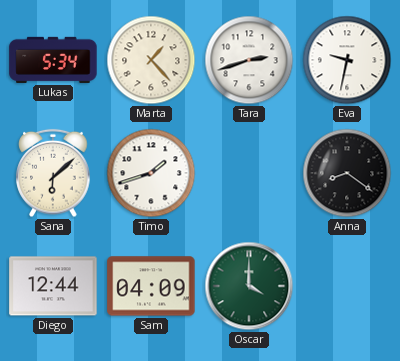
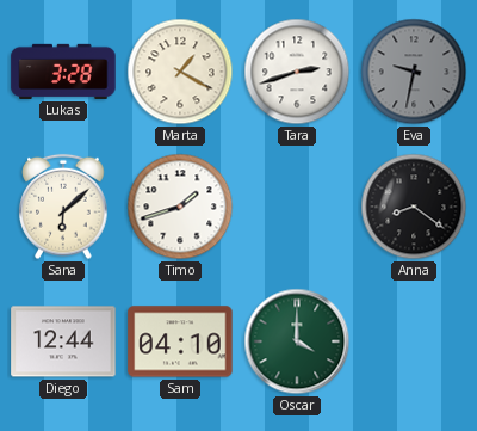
Lukas: 5:34 -> 3:28 (63, 72)
Marta: 1:23 -> 1:20 (180, 72)
Eva dial: white -> grey (414, 72)
Sam: 04:09 -> 04:10 (180, 341)
